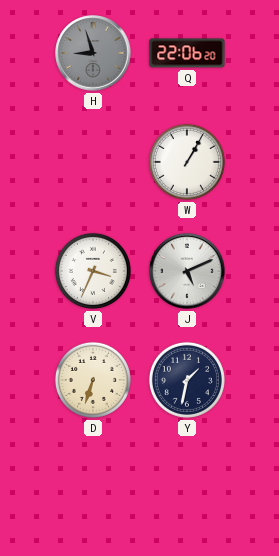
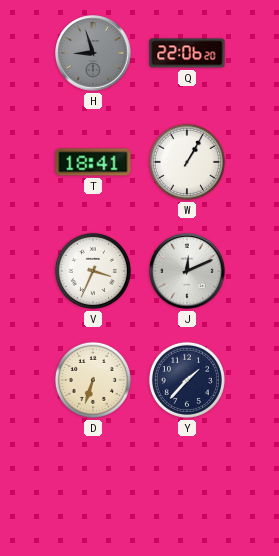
T: none -> 18:41 (93, 162)
J: 5:11 -> 12:11 (187, 271)
Y: 1:32 -> 1:37 (187, 380)
